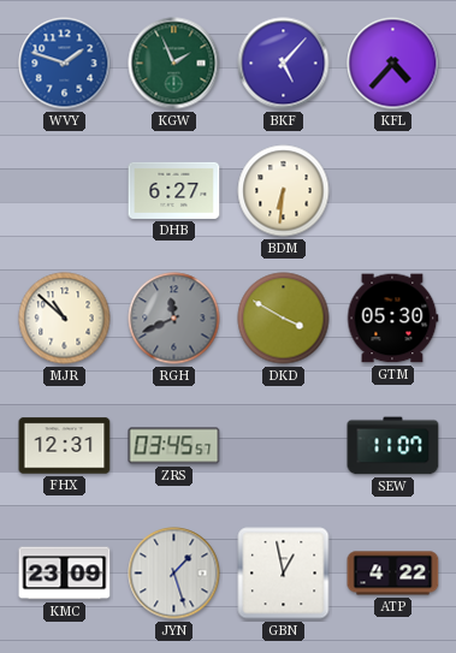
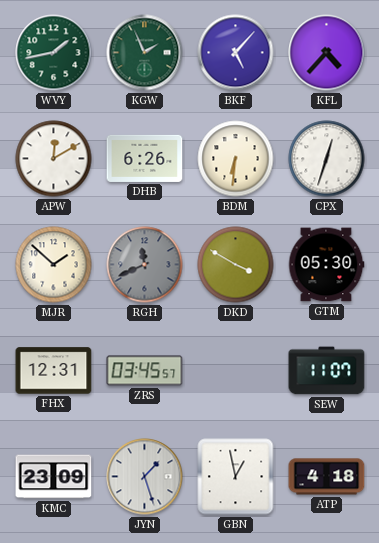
WVY: 1:48 -> 1:43 (54, 53)
WVY dial: blue -> green (54, 53)
APW: none -> 12:10 (54, 159)
DHB: 6:27 -> 6:26 (145, 158)
CPX: none -> 12:33 (327, 159)
MJR: 10:52 -> 1:52 (54, 265)
ATP: 4:22 -> 4:18 (327, 477)
